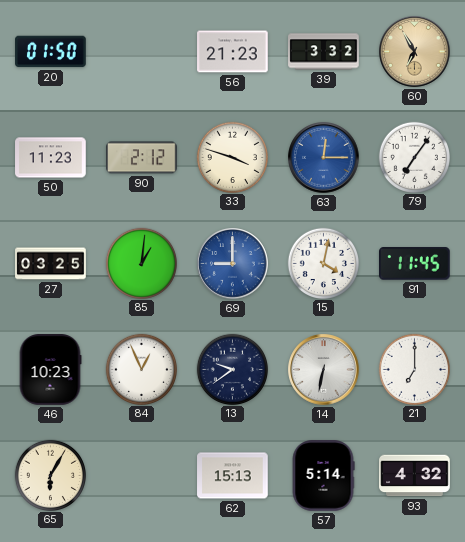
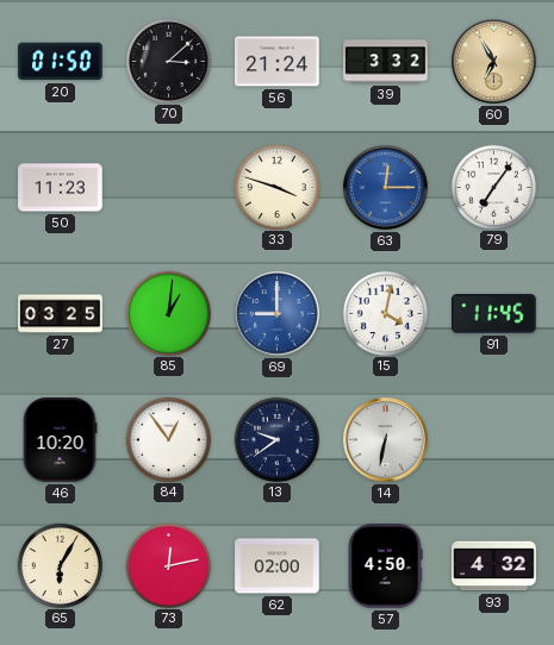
70: none -> 3:08 (168, 61)
56: 21:23 -> 21:24 (278, 62)
90: 2:12 -> none (142, 158)
46: 10:23 -> 10:20 (60, 440)
84: 12:56 -> 12:54 (168, 439)
21: 7:00 -> none (414, 369)
73: none -> 12:13 (168, 565)
62: 15:13 -> 02:00 (278, 566)
57: 5:14 -> 4:50 (385, 566)
